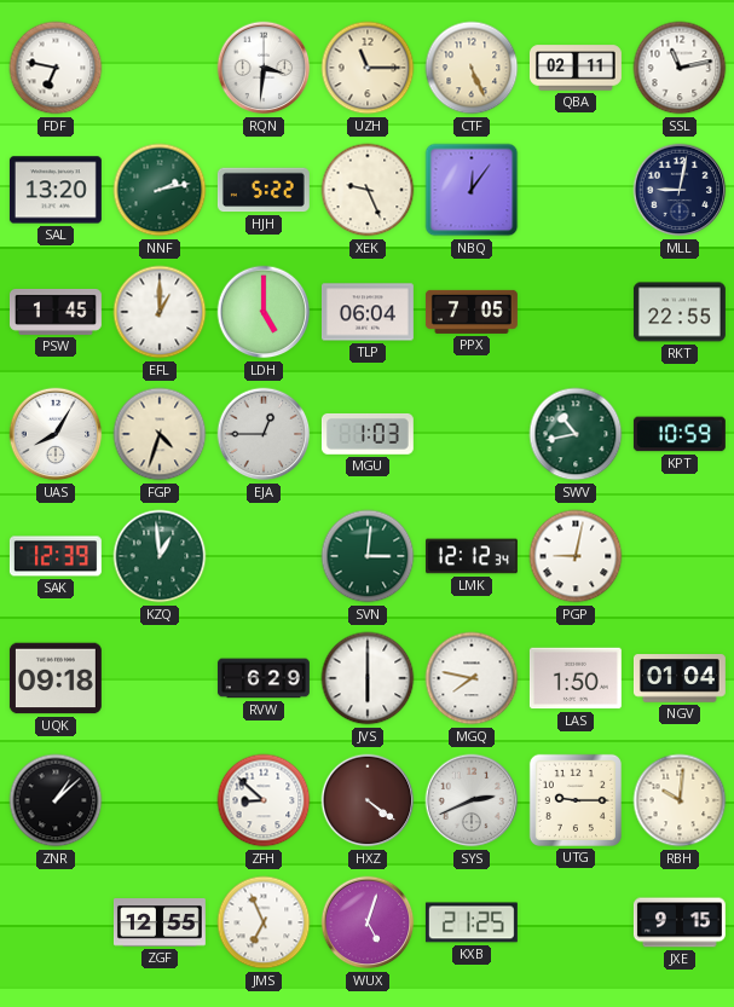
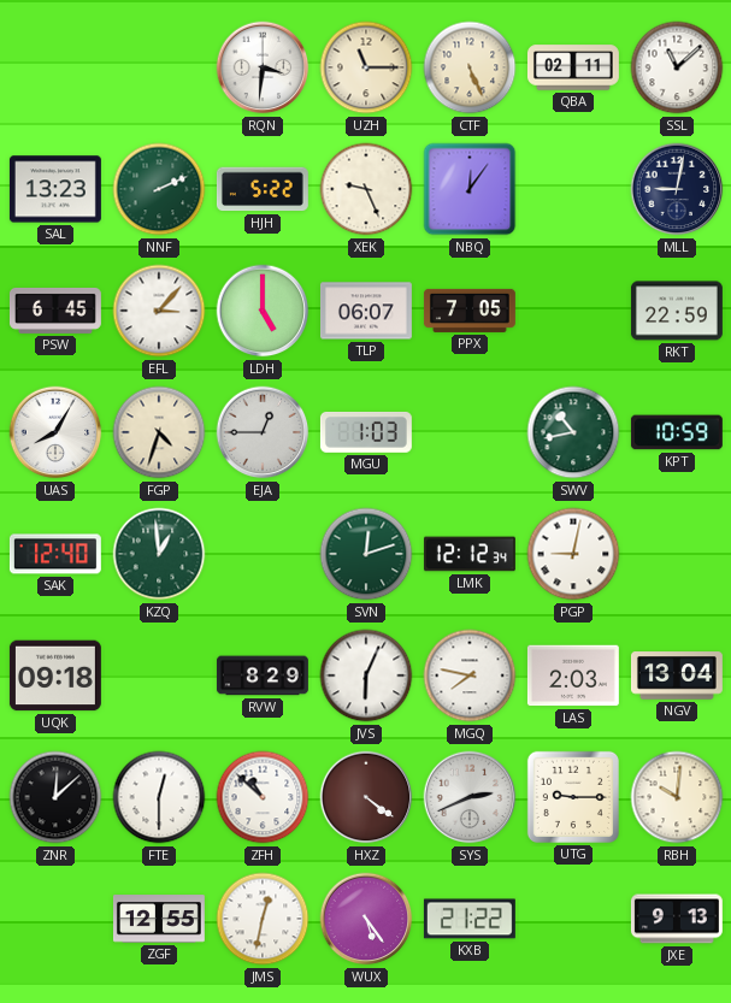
FDF: 6:47 -> none (56, 68)
SSL: 11:13 -> 11:08 (677, 67)
SAL: 13:20 -> 13:23 (55, 189)
NNF: 2:13 -> 2:11 (159, 189)
PSW: 1:45 -> 6:45 (55, 311)
EFL: 1:00 -> 3:07 (159, 311)
TLP: 06:04 -> 06:07 (366, 311)
RKT: 22:55 -> 22:59 (677, 311)
SAK: 12:39 -> 12:40 (55, 554)
SVN: 3:01 -> 12:12 (366, 554)
RVW: 6:29 -> 8:29 (263, 675)
JVS: 6:00 -> 6:04 (366, 675)
LAS: 1:50 -> 2:03 (573, 675)
NGV: 01:04 -> 13:04 (677, 675)
ZNR: 1:08 -> 12:08 (55, 797)
FTE: none -> 12:30 (159, 797)
ZFH: 8:52 -> 10:52 (263, 797)
JMS: 6:56 -> 12:32 (263, 919)
WUX: 5:03 -> 5:24 (366, 919)
KXB: 21:25 -> 21:22 (470, 919)
JXE: 9:15 -> 9:13 (677, 919)
